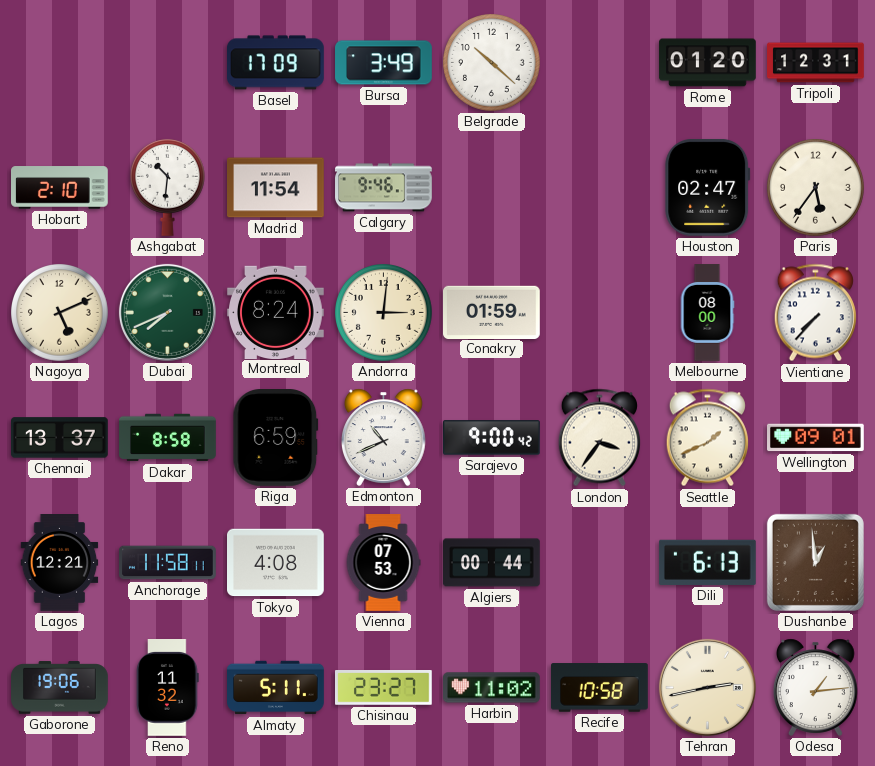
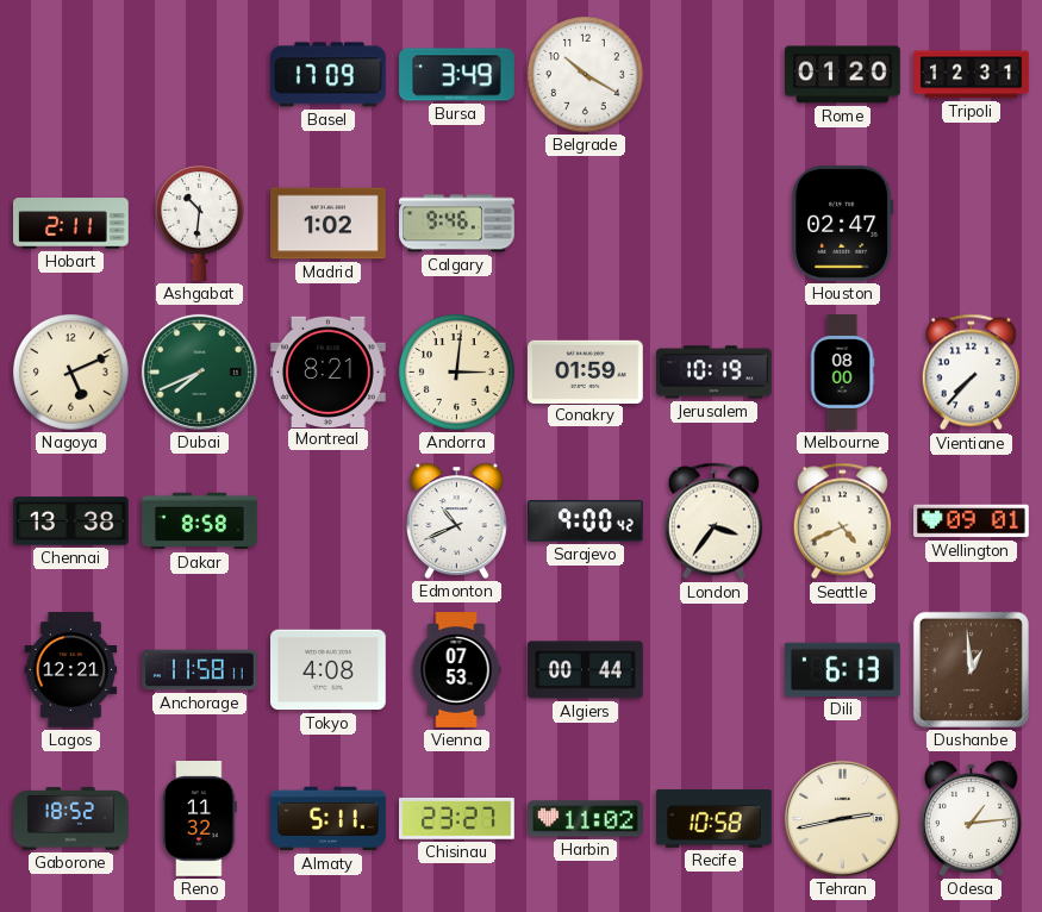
Belgrade: 10:22 -> 10:20 (586, 75)
Hobart: 2:10 -> 2:11 (71, 224)
Madrid: 11:54 -> 1:02 (329, 224)
Paris: 5:36 -> none (816, 188)
Montreal: 8:24 -> 8:21 (329, 371)
Jerusalem: none -> 10:19 (715, 373)
Chennai: 13:37 -> 13:38 (71, 521)
Riga: 6:59 -> none (276, 438)
Seattle: 1:41 -> 4:41 (842, 521)
Gaborone: 19:06 -> 18:52 (71, 819)
